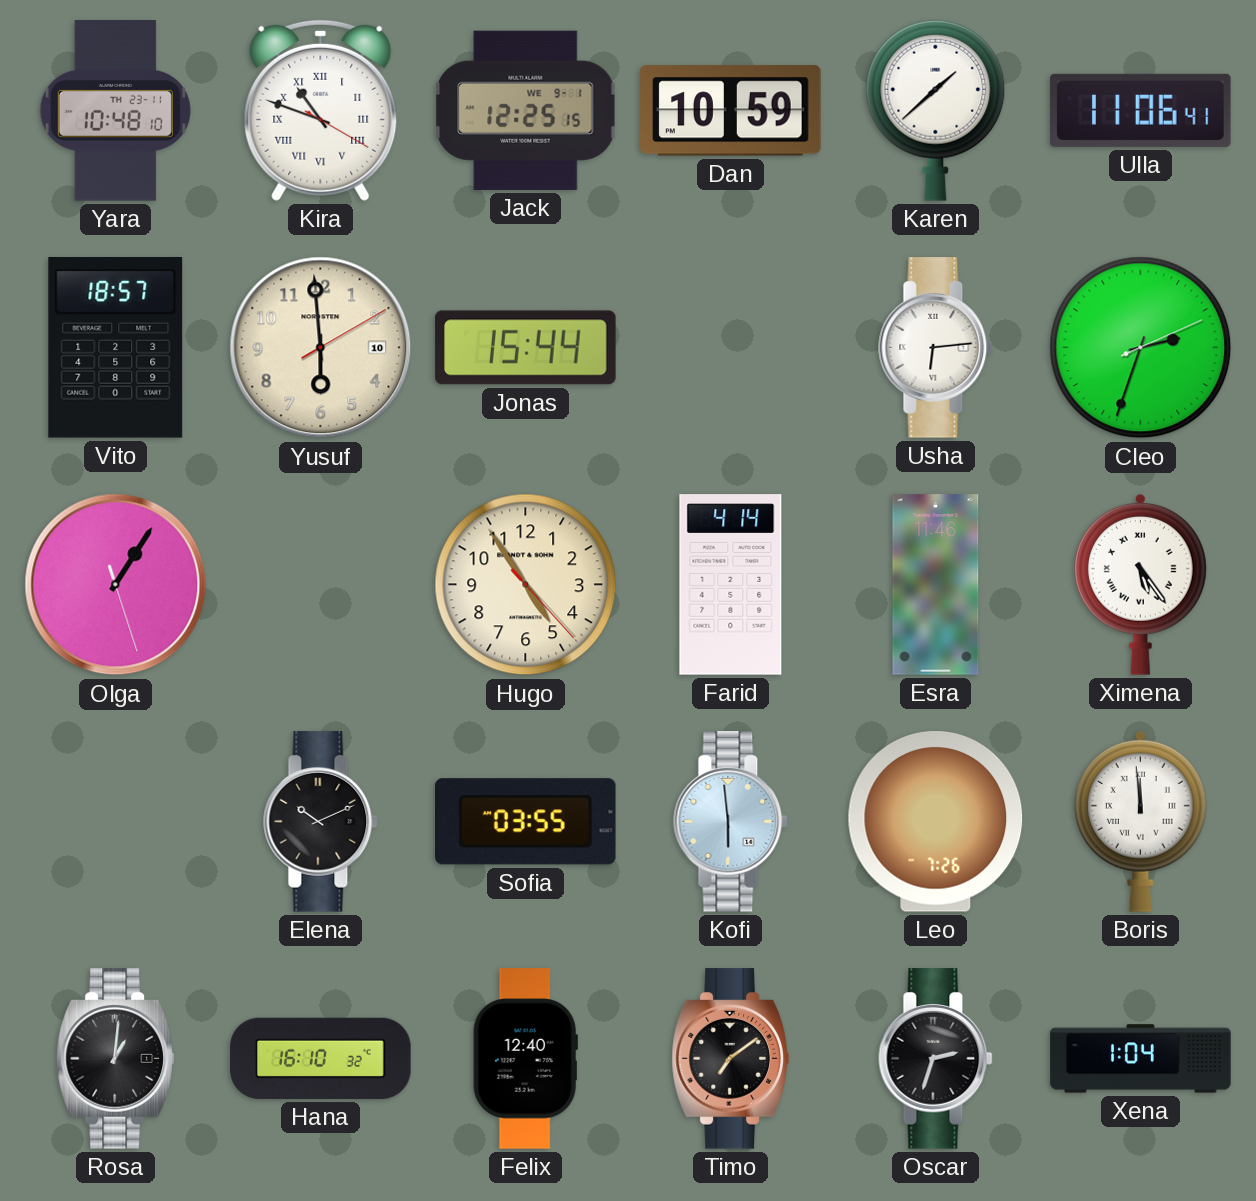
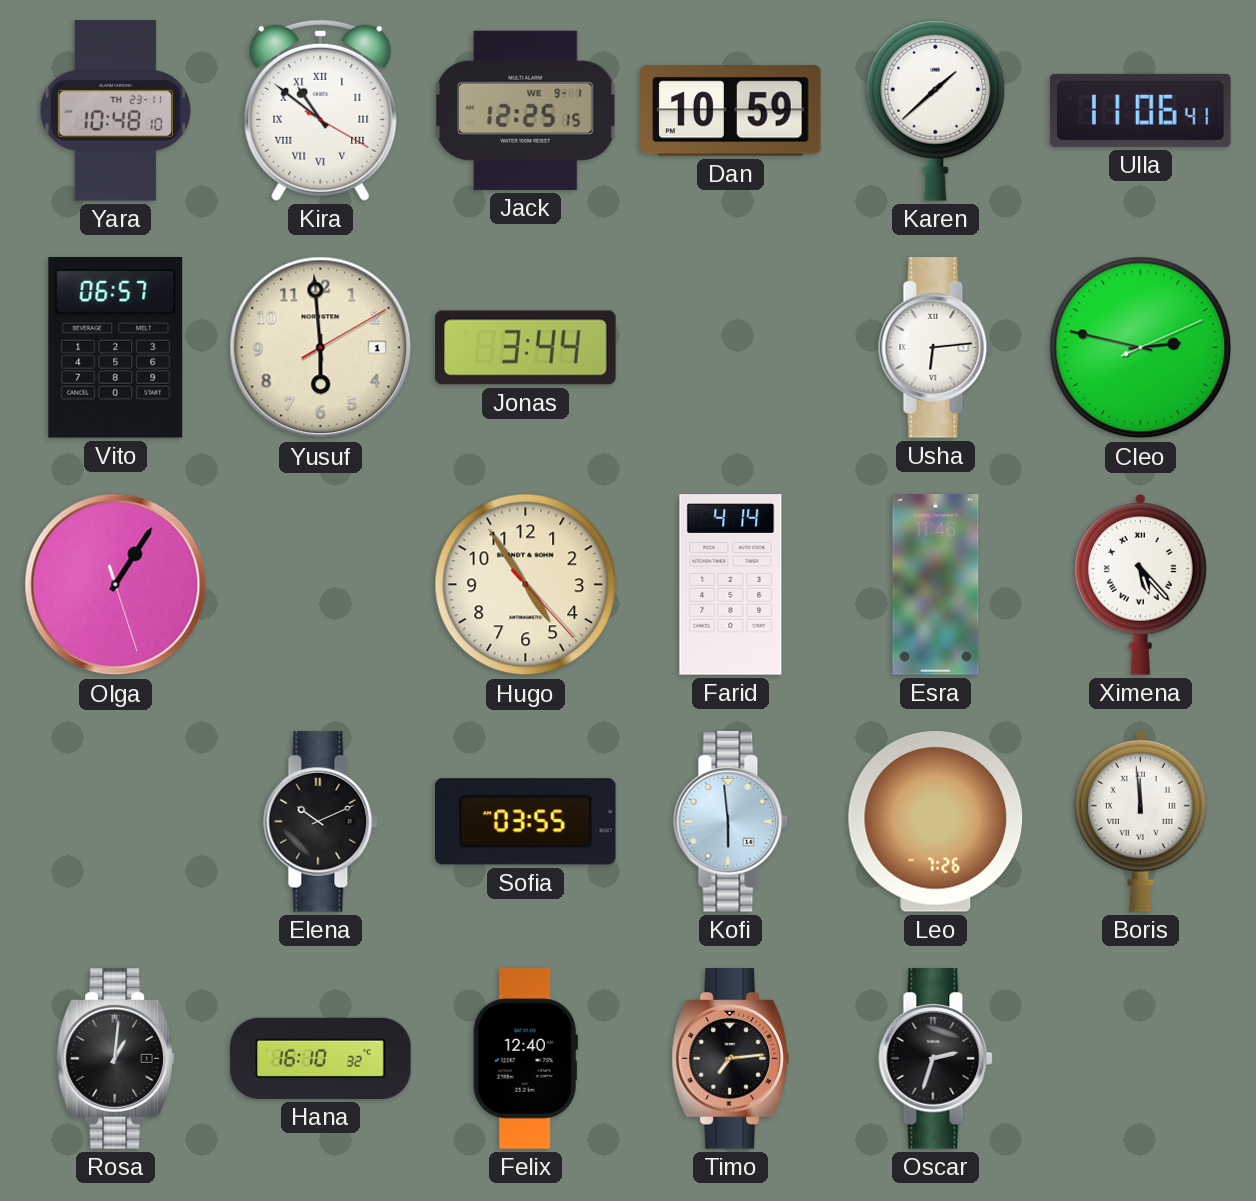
Kira: 10:48 -> 10:51 (321, 110)
Vito: 18:57 -> 06:57 (116, 348)
Yusuf date: 10 -> 1 (321, 348)
Jonas: 15:44 -> 3:44 (526, 348)
Cleo: 2:33 -> 2:47 (1141, 348)
Ximena: 5:24 -> 5:23 (1140, 584)
Timo: 7:09 -> 7:14 (730, 1059)
Xena: 1:04 -> none (1141, 1059)
